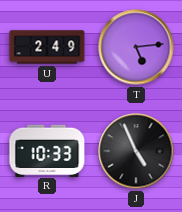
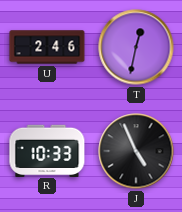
U: 2:49 -> 2:46 (47, 47)
T: 5:14 -> 12:32 (136, 47)
